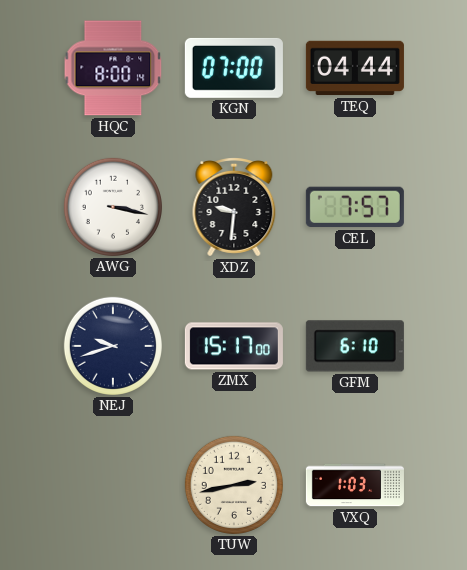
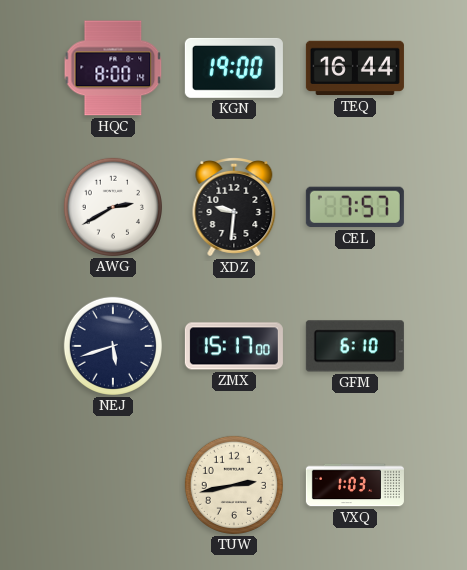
KGN: 07:00 -> 19:00 (234, 68)
TEQ: 04:44 -> 16:44 (355, 68)
AWG: 3:17 -> 2:40 (113, 207)
NEJ: 9:42 -> 5:42 (113, 346)
